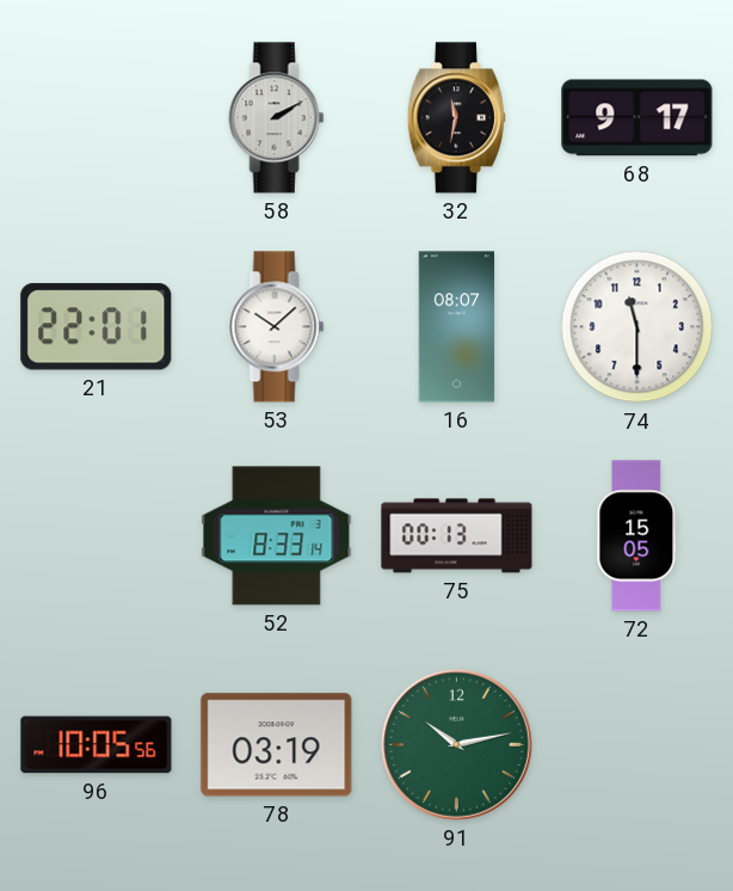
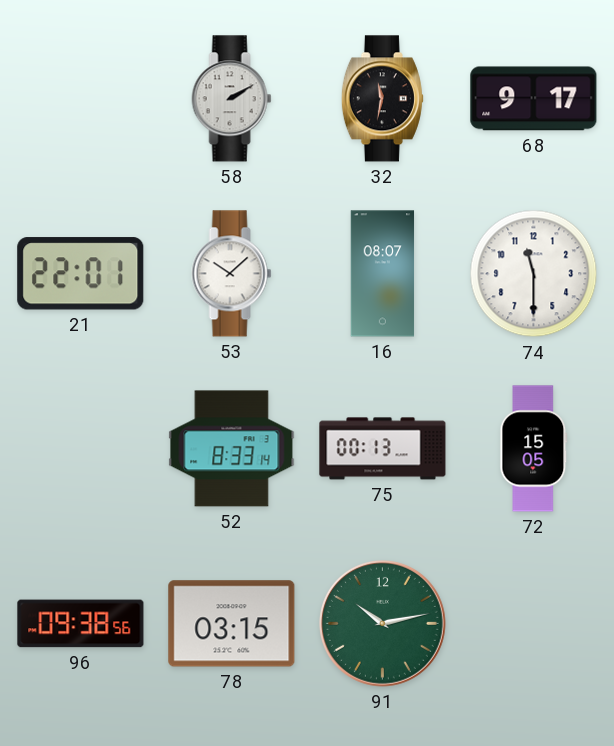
96: 10:05 -> 09:38 (81, 624)
78: 03:19 -> 03:15 (232, 624)
